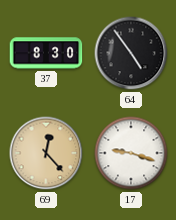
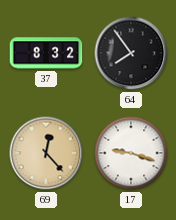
37: 8:30 -> 8:32 (46, 53)
64: 4:54 -> 7:54 (131, 53)
